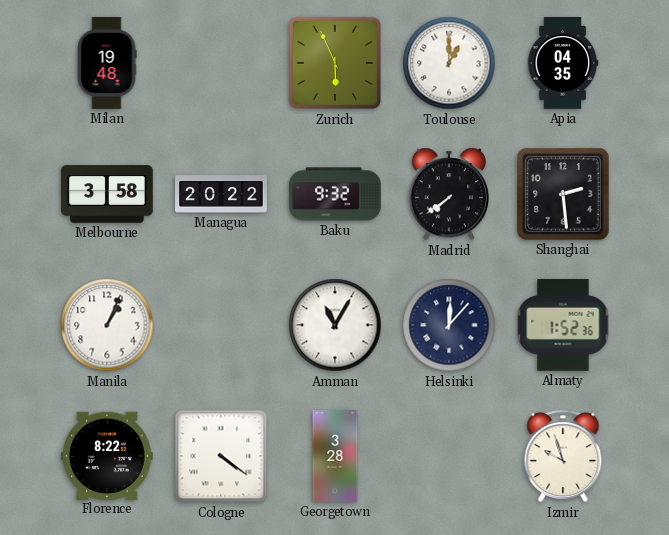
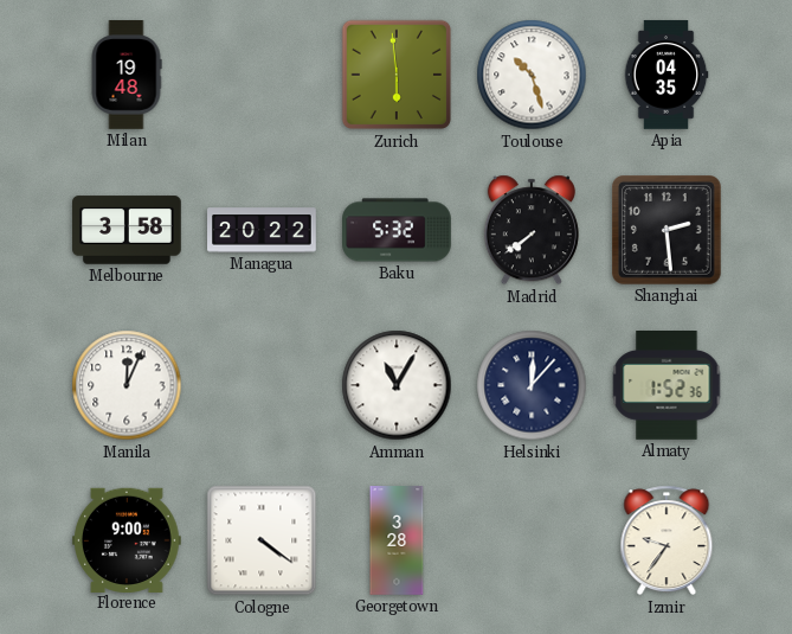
Zurich: 5:56 -> 5:59 (397, 75)
Toulouse: 1:00 -> 10:27 (532, 75)
Baku: 9:32 -> 5:32 (397, 230)
Manila: 1:04 -> 12:04 (127, 385)
Florence: 8:22 -> 9:00 (128, 539)
Izmir: 9:57 -> 9:36 (667, 540)
